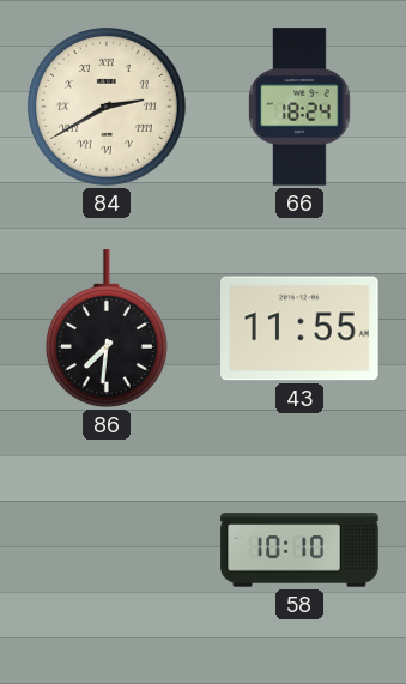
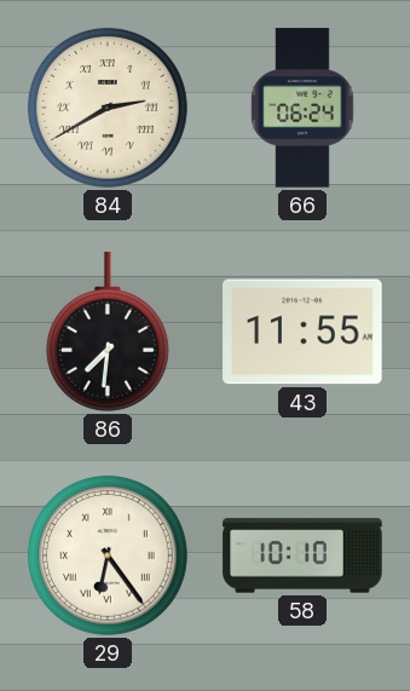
66: 18:24 -> 06:24 (302, 108)
29: none -> 6:24 (108, 555)
